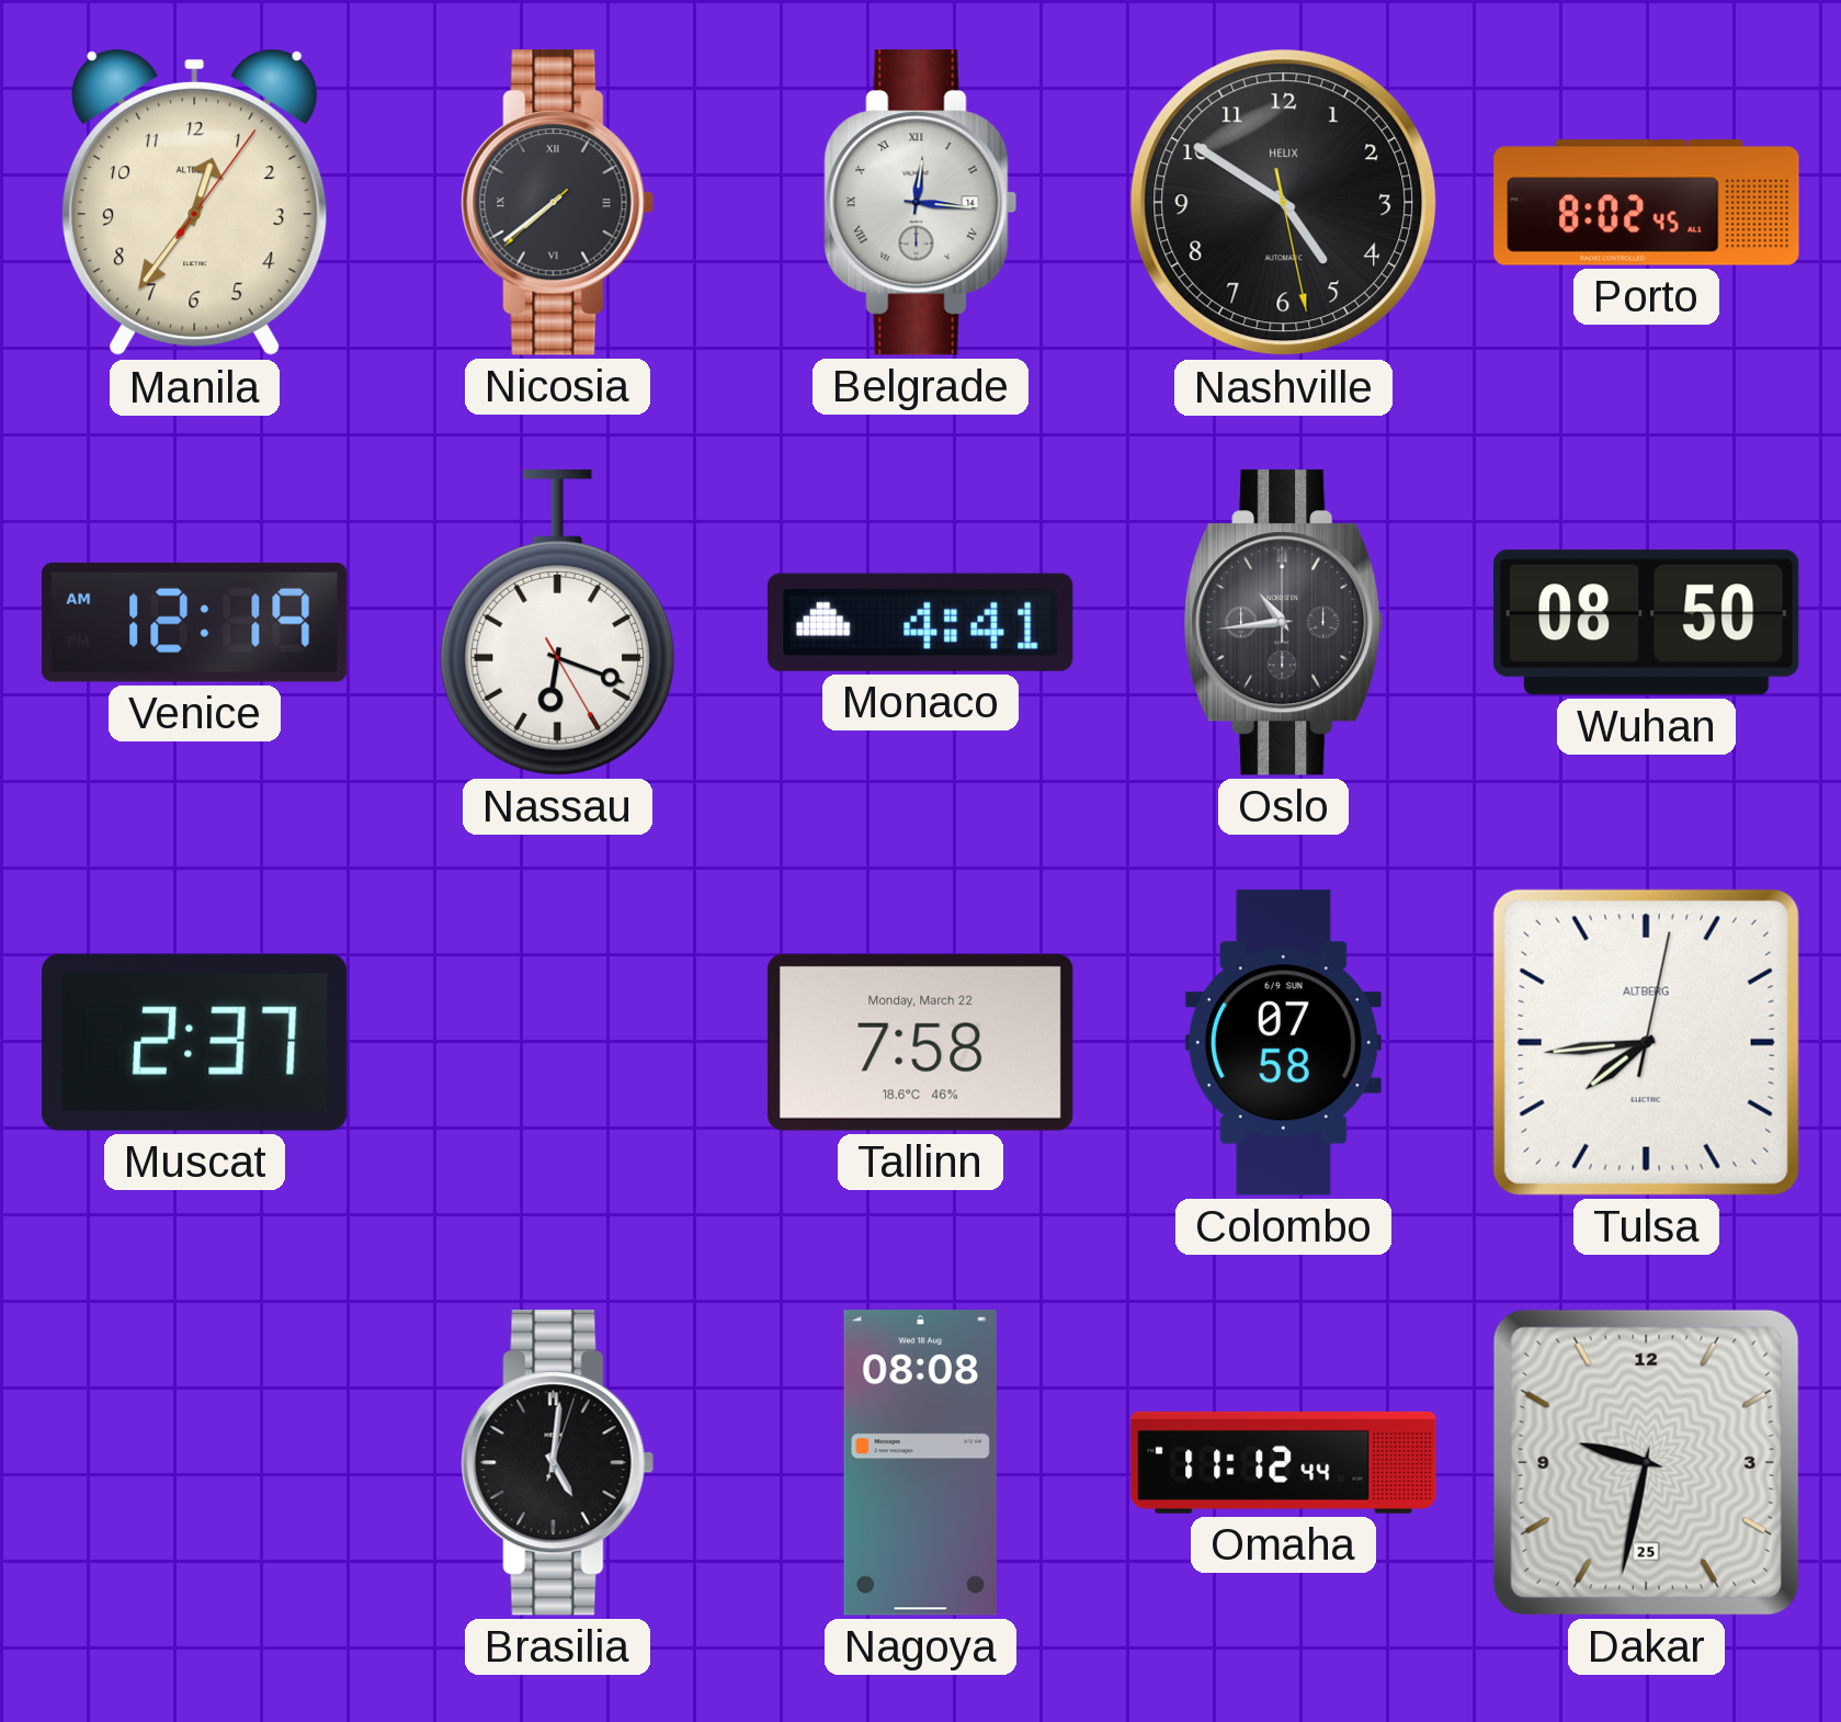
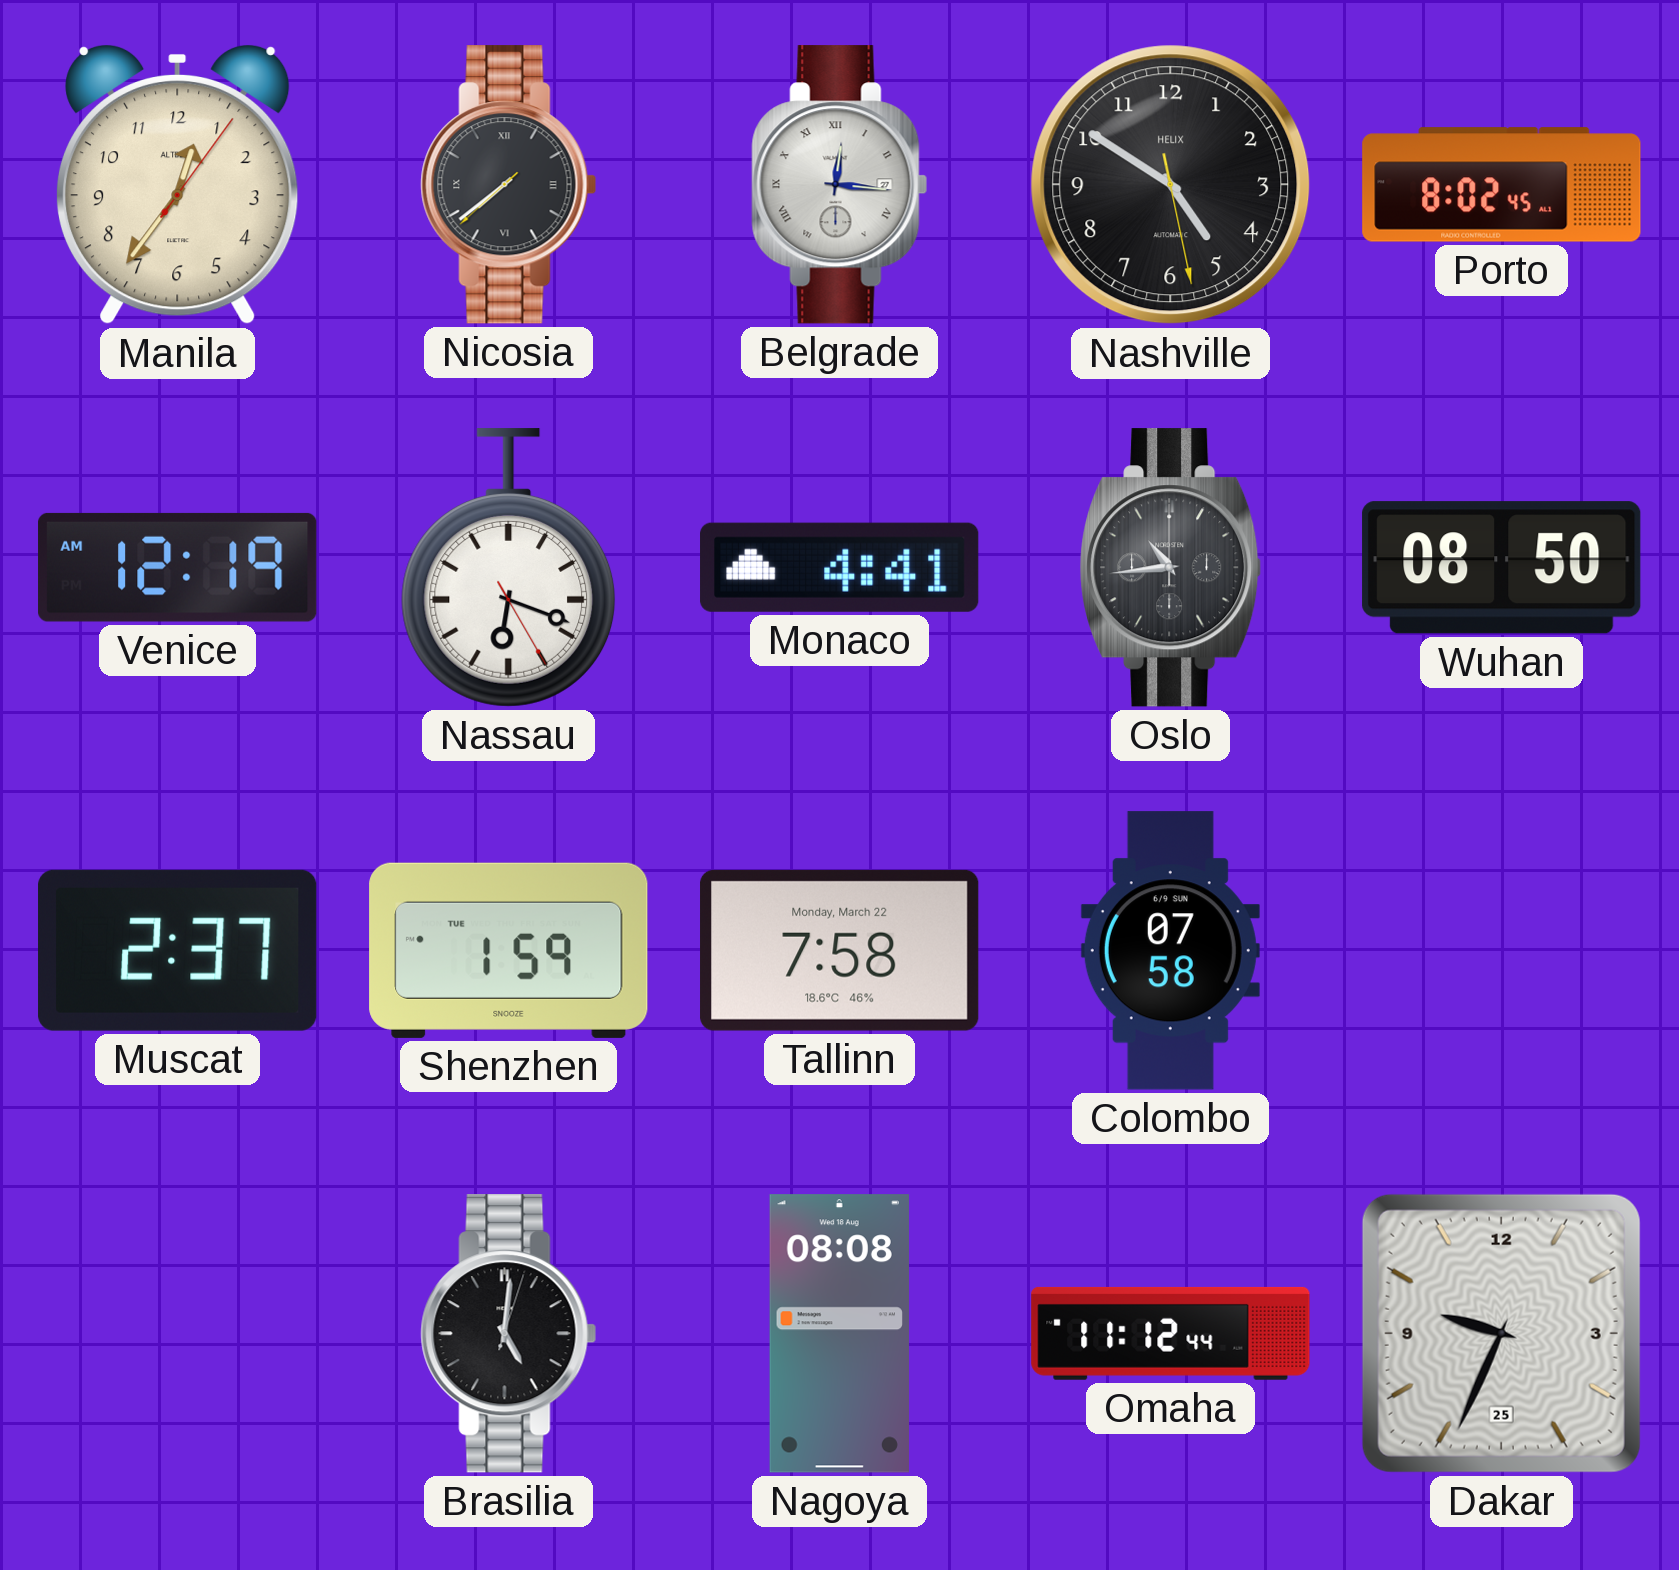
Belgrade date: 14 -> 27 (840, 185)
Shenzhen: none -> 1:59 (509, 950)
Tulsa: 7:44 -> none (1646, 1042)
Dakar: 9:32 -> 9:34 (1501, 1333)
